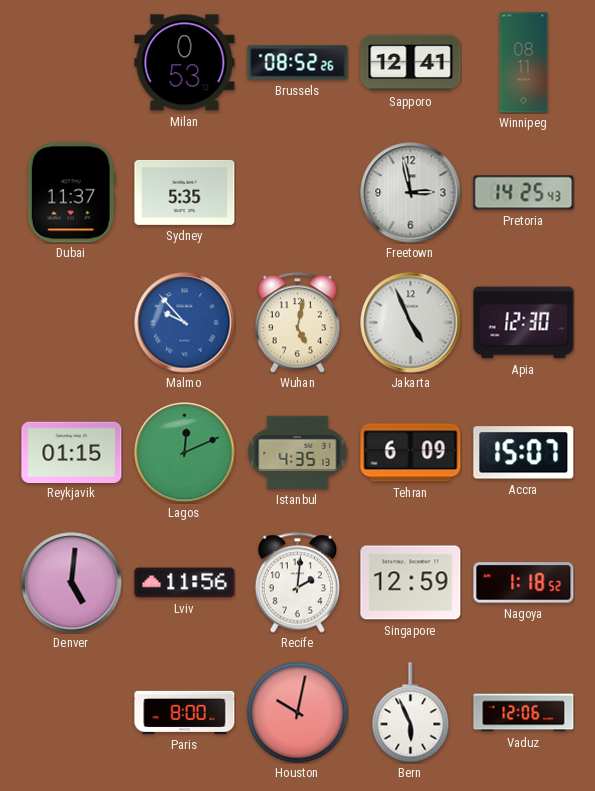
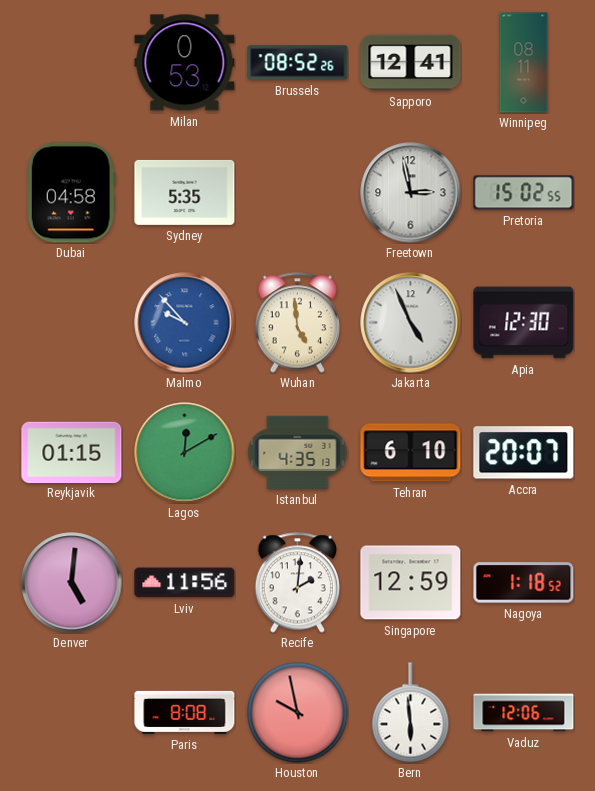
Dubai: 11:37 -> 04:58 (71, 193)
Pretoria: 14:25 -> 15:02 (524, 193)
Wuhan: 5:02 -> 4:59 (297, 323)
Lagos: 12:11 -> 12:10 (185, 453)
Tehran: 6:09 -> 6:10 (411, 453)
Accra: 15:07 -> 20:07 (524, 453)
Paris: 8:00 -> 8:08 (185, 712)
Houston: 10:02 -> 9:58 (298, 713)
Bern: 5:56 -> 5:59 (411, 713)
